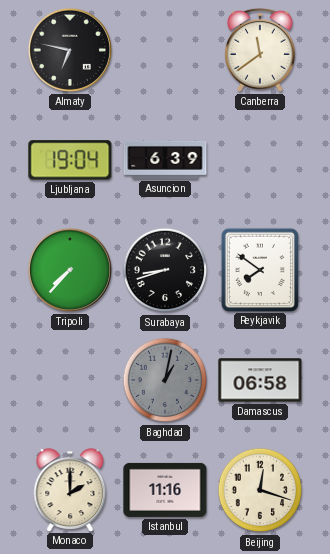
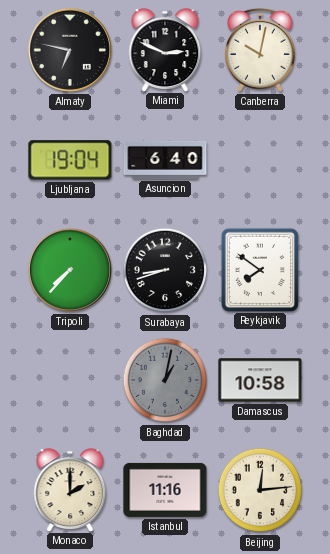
Miami: none -> 2:49 (165, 50)
Canberra: 11:39 -> 10:02 (260, 50)
Asuncion: 6:39 -> 6:40 (165, 160)
Damascus: 06:58 -> 10:58 (260, 380)
Beijing: 12:18 -> 12:14 (260, 490)
